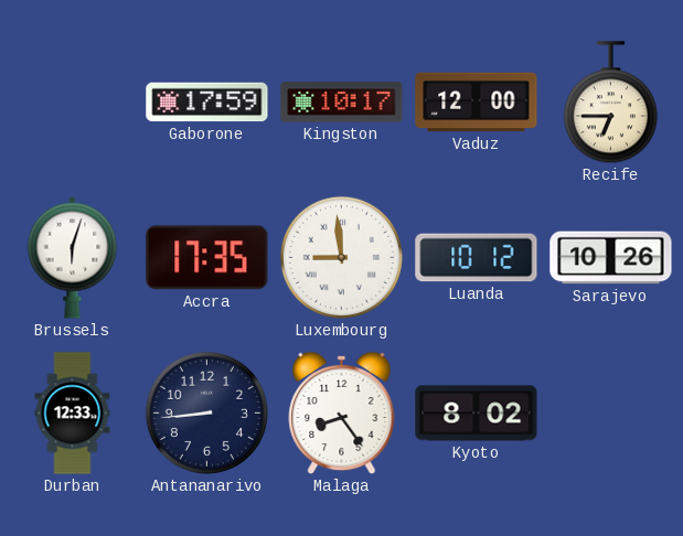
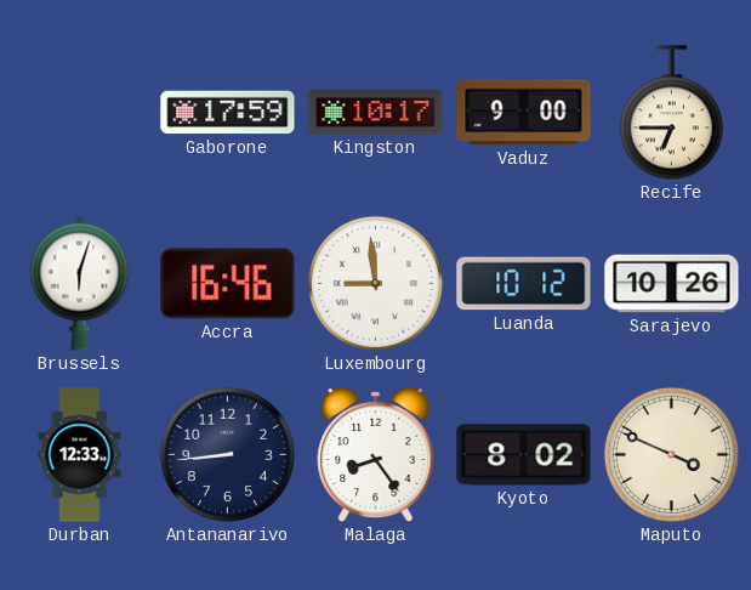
Vaduz: 12:00 -> 9:00 (524, 113)
Accra: 17:35 -> 16:46 (228, 284)
Maputo: none -> 3:49 (671, 454)
